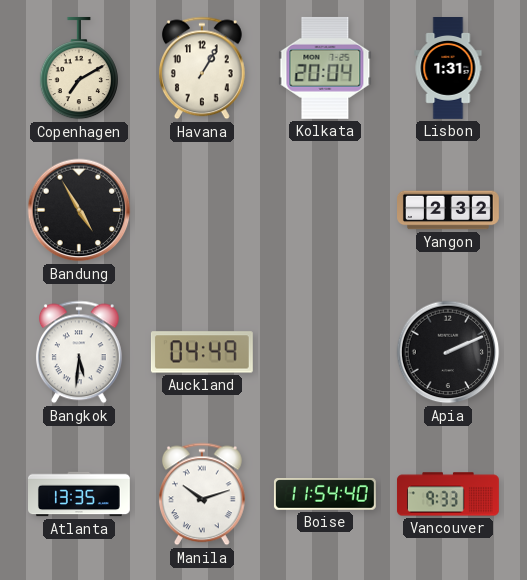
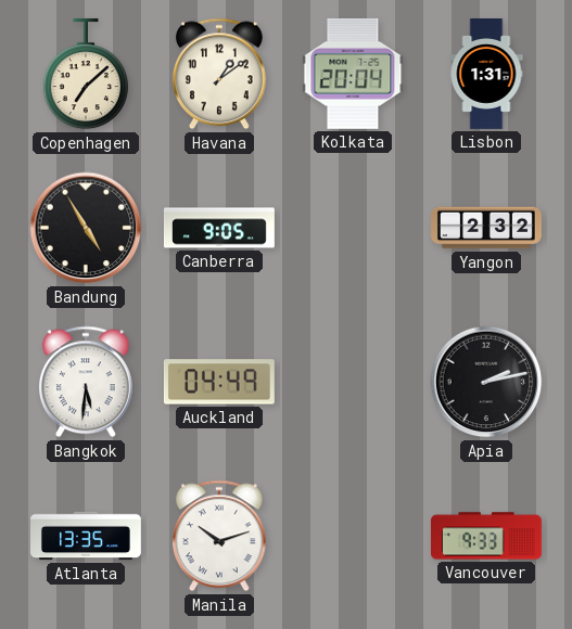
Copenhagen: 7:10 -> 7:08 (86, 74)
Havana: 1:05 -> 1:09 (219, 74)
Canberra: none -> 9:05 (219, 228)
Apia: 2:11 -> 2:13 (486, 382)
Boise: 11:54 -> none (325, 495)
